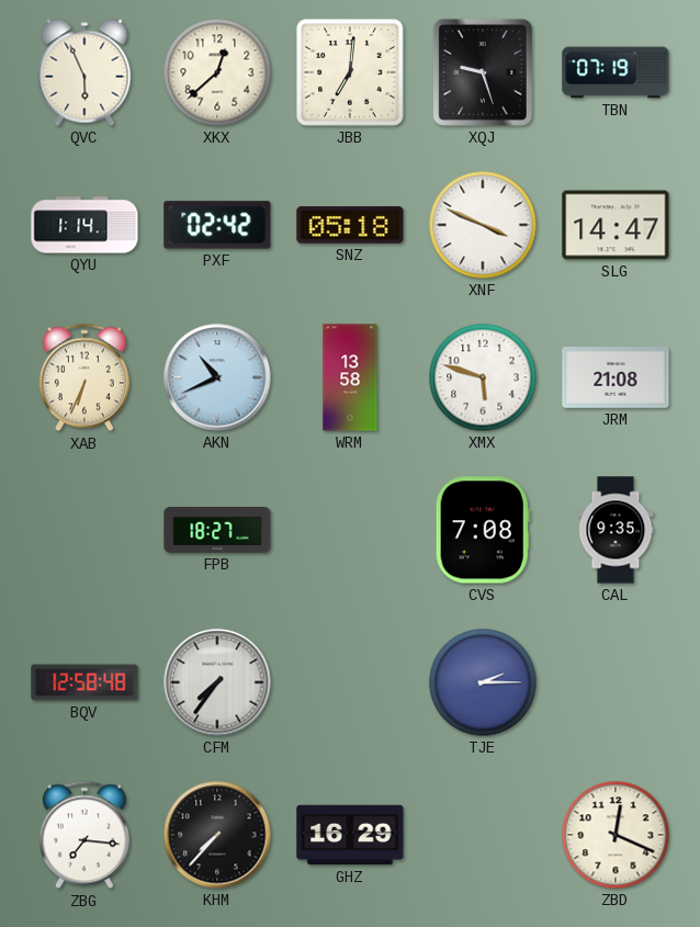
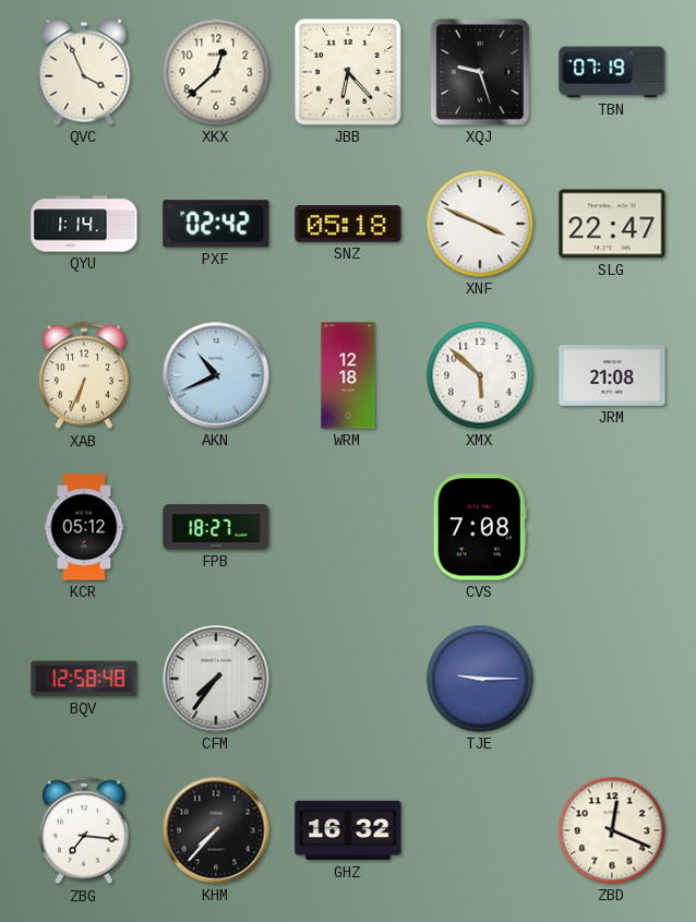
QVC: 5:56 -> 3:56 (84, 72)
JBB: 7:01 -> 6:23 (349, 73)
SLG: 14:47 -> 22:47 (612, 224)
WRM: 13:58 -> 12:18 (348, 375)
XMX: 5:48 -> 5:52 (480, 375)
KCR: none -> 05:12 (84, 527)
CAL: 9:35 -> none (616, 530)
TJE: 2:15 -> 9:15 (480, 679)
GHZ: 16:29 -> 16:32 (348, 830)
